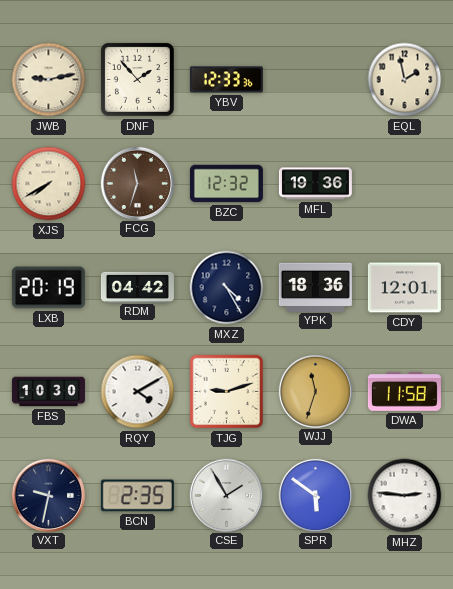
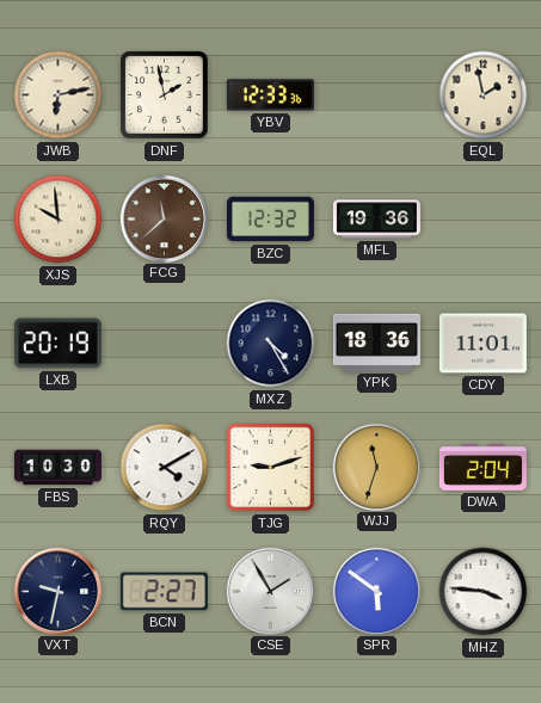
JWB: 9:13 -> 6:13 (59, 95)
DNF: 1:53 -> 1:58 (164, 94)
XJS: 7:40 -> 9:59 (59, 220)
FCG: 11:33 -> 11:38 (164, 218)
RDM: 04:42 -> none (137, 287)
CDY: 12:01 -> 11:01 (482, 344)
DWA: 11:58 -> 2:04 (482, 468)
BCN: 2:35 -> 2:27 (164, 592)
MHZ: 2:46 -> 3:46 (484, 592)
